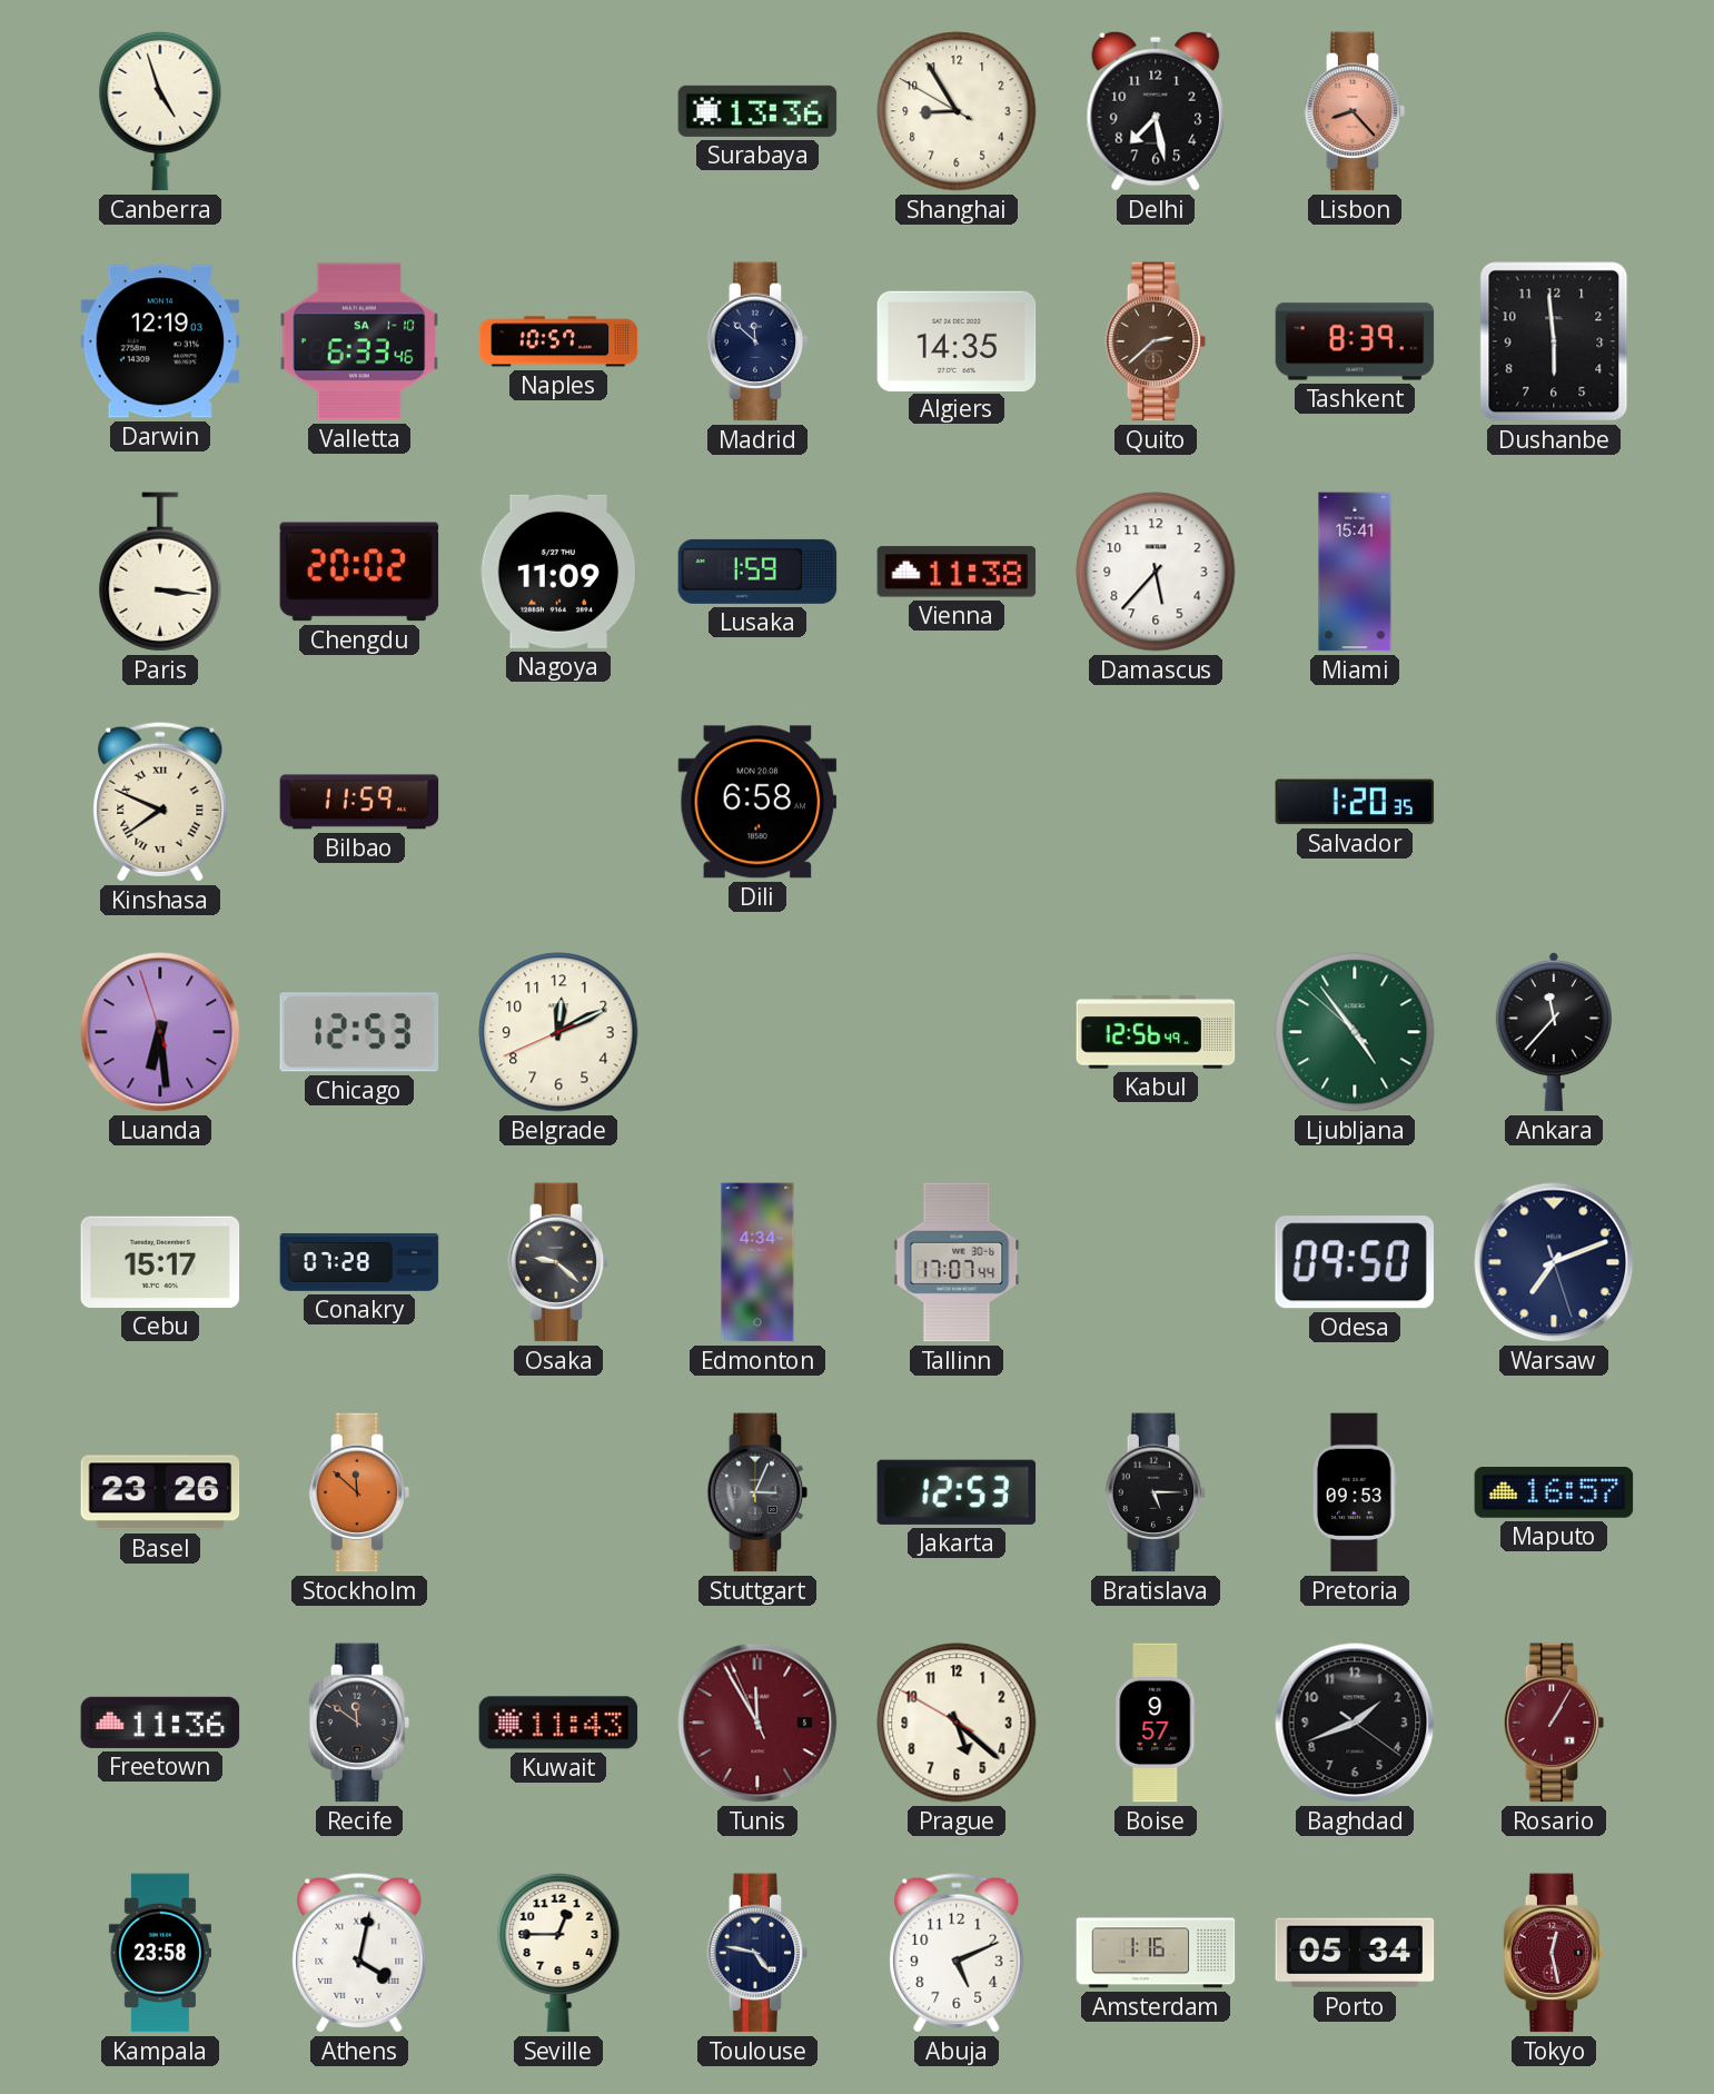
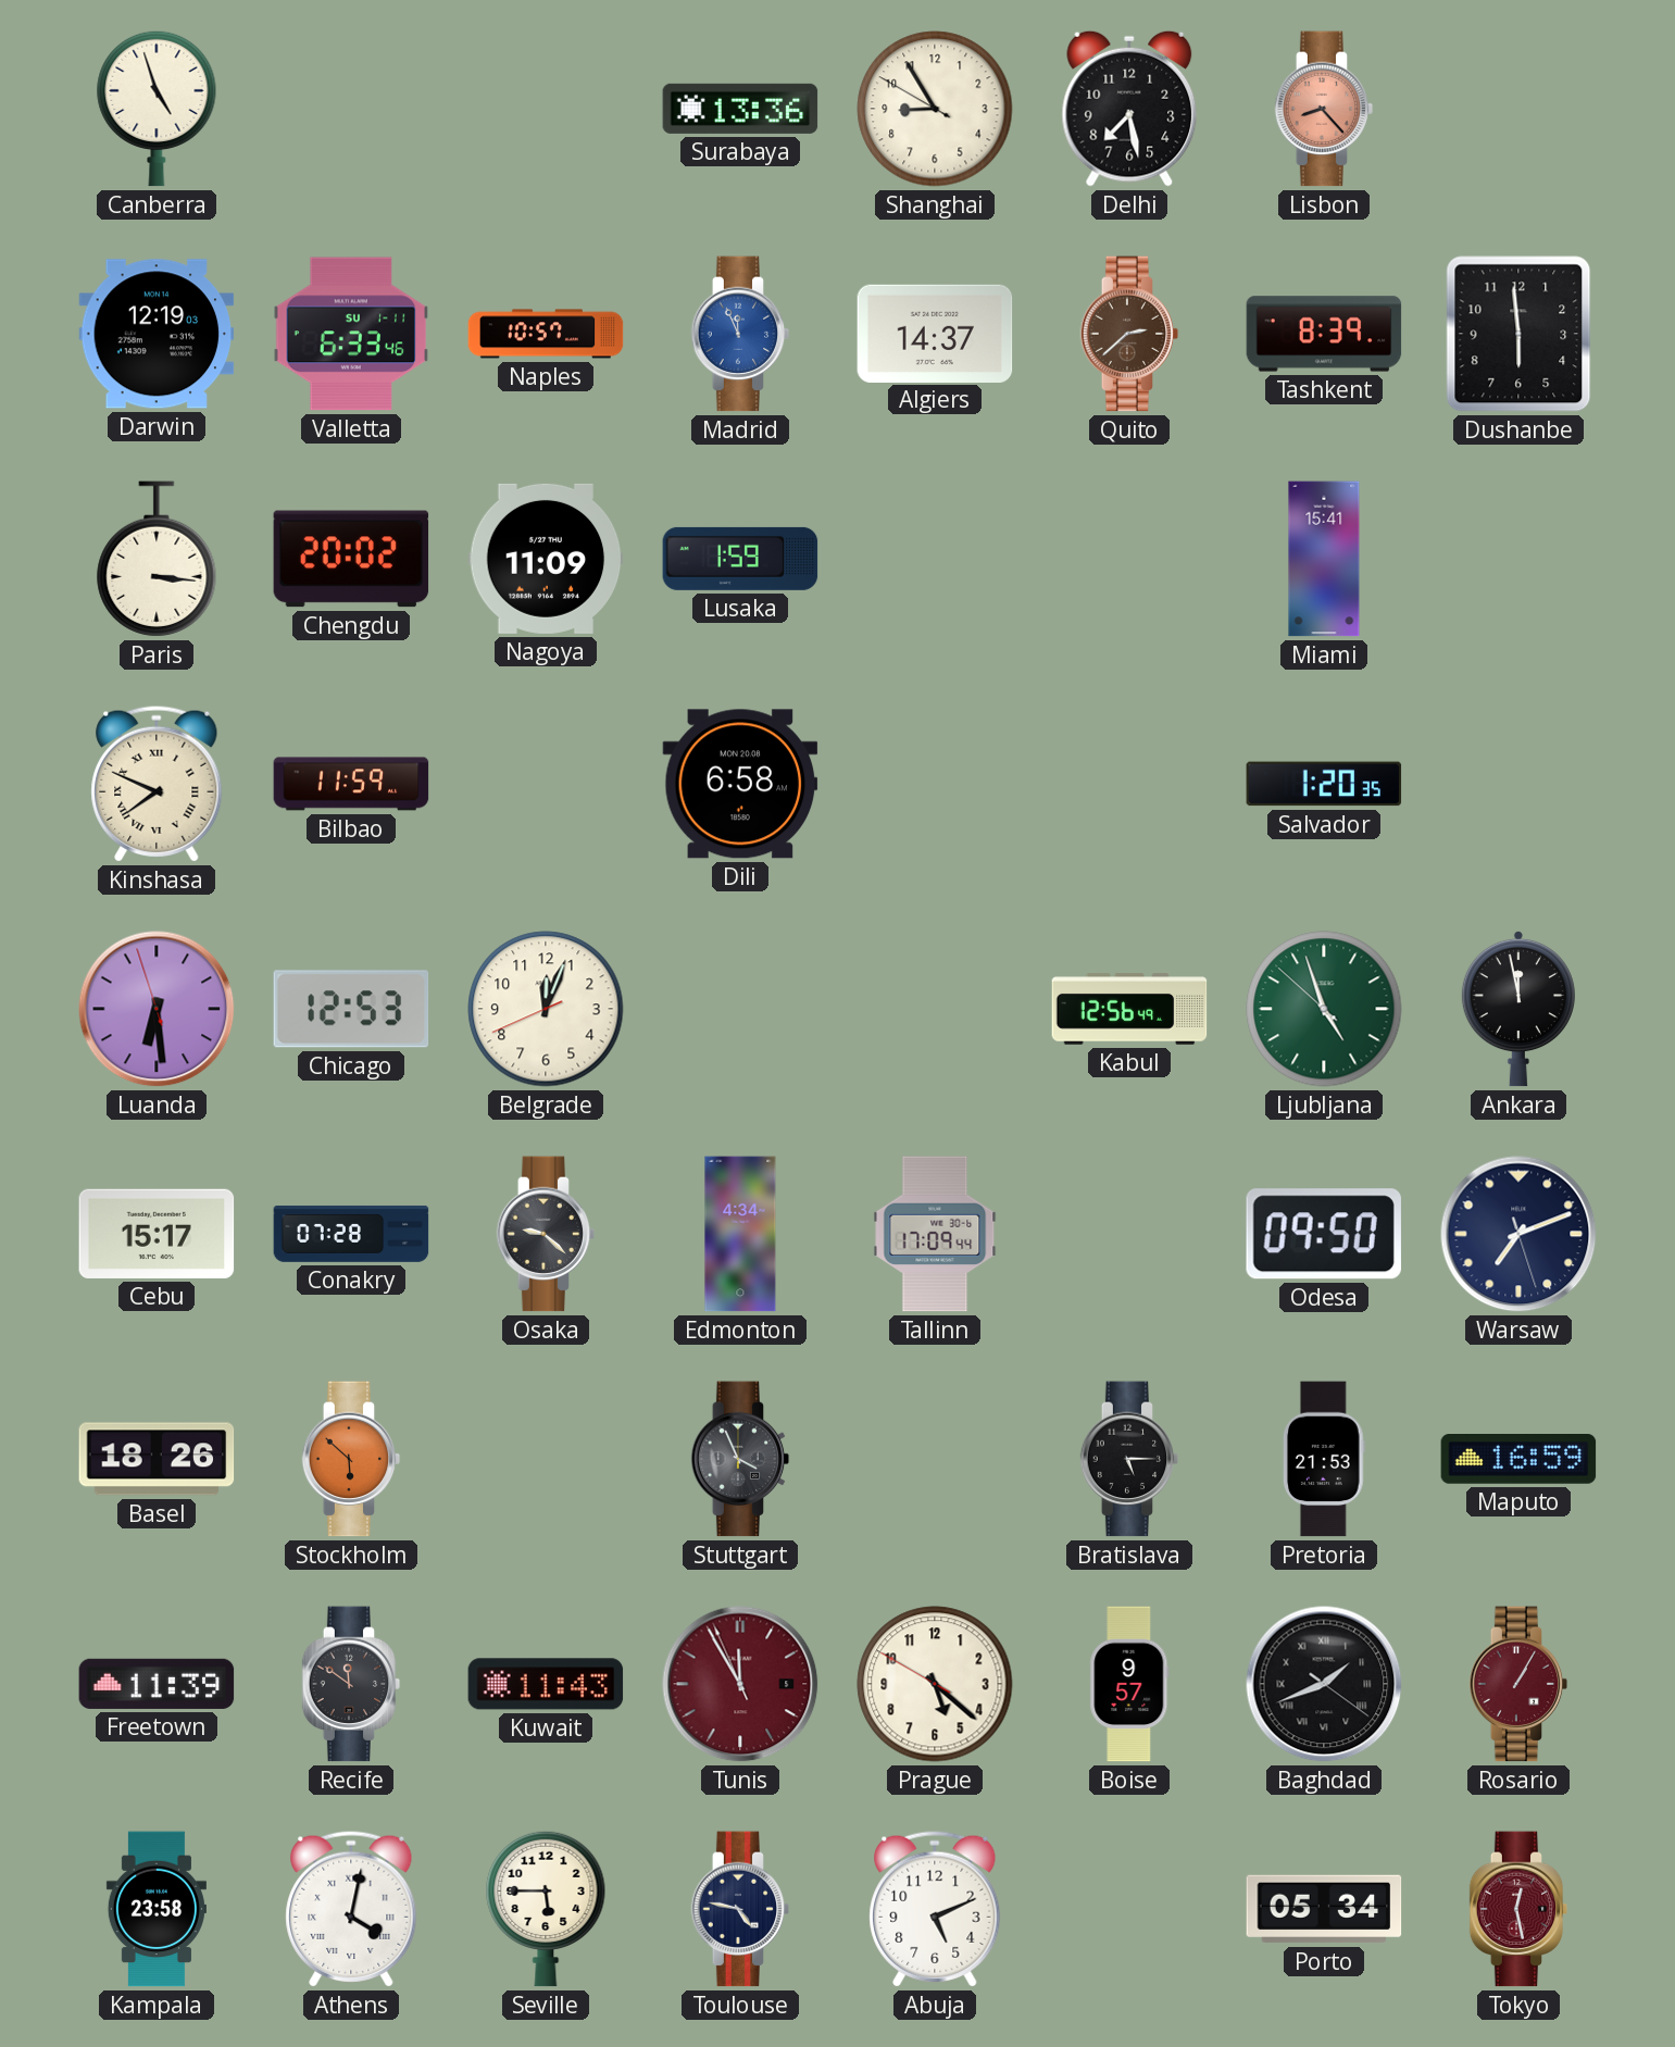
Valletta date: SA 1-10 -> SU 1-11 (351, 334)
Madrid: 11:52 -> 11:56 (740, 334)
Madrid dial: navy -> blue (740, 334)
Algiers: 14:35 -> 14:37 (935, 333)
Vienna: 11:38 -> none (957, 572)
Damascus: 5:37 -> none (1156, 572)
Belgrade: 12:10 -> 12:03 (546, 1009)
Ljubljana: 4:53 -> 4:56 (1324, 1009)
Ankara: 11:37 -> 11:58 (1518, 1009)
Tallinn: 17:07 -> 17:09 (935, 1234)
Basel: 23:26 -> 18:26 (157, 1459)
Stockholm: 11:52 -> 5:52 (351, 1459)
Stuttgart: 3:04 -> 3:56 (740, 1459)
Jakarta: 12:53 -> none (957, 1492)
Pretoria: 09:53 -> 21:53 (1324, 1459)
Maputo: 16:57 -> 16:59 (1518, 1460)
Freetown: 11:36 -> 11:39 (157, 1684)
Baghdad numerals: Arabic -> Roman (1324, 1684)
Seville: 12:45 -> 5:45 (546, 1909)
Amsterdam: 1:16 -> none (1156, 1953)
